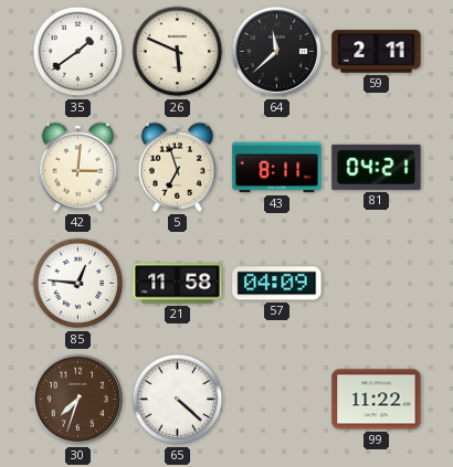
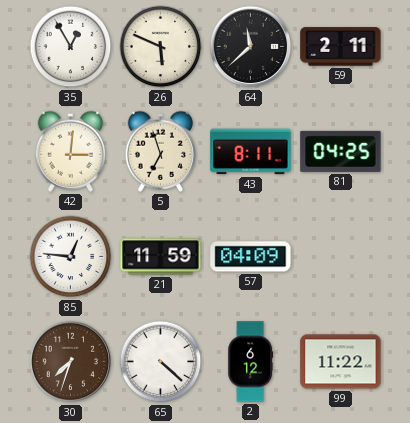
35: 1:39 -> 12:55 (71, 47)
81: 04:21 -> 04:25 (341, 151)
21: 11:58 -> 11:59 (161, 257)
2: none -> 6:12 (250, 362)
